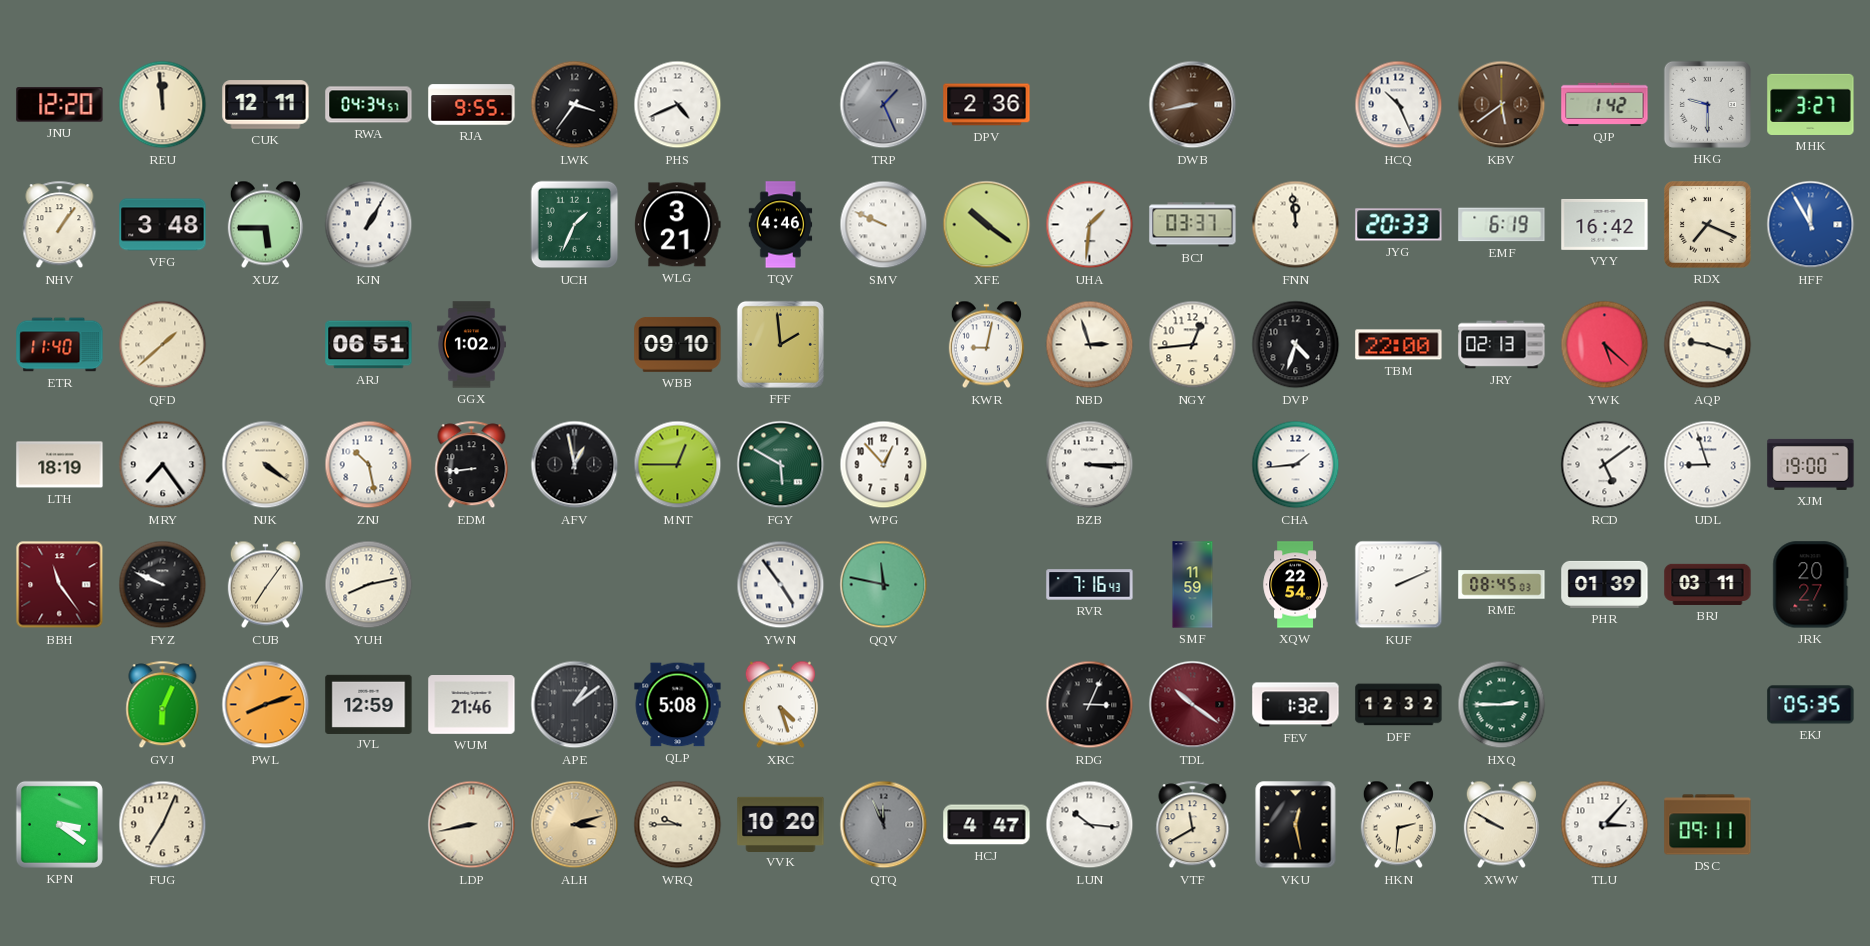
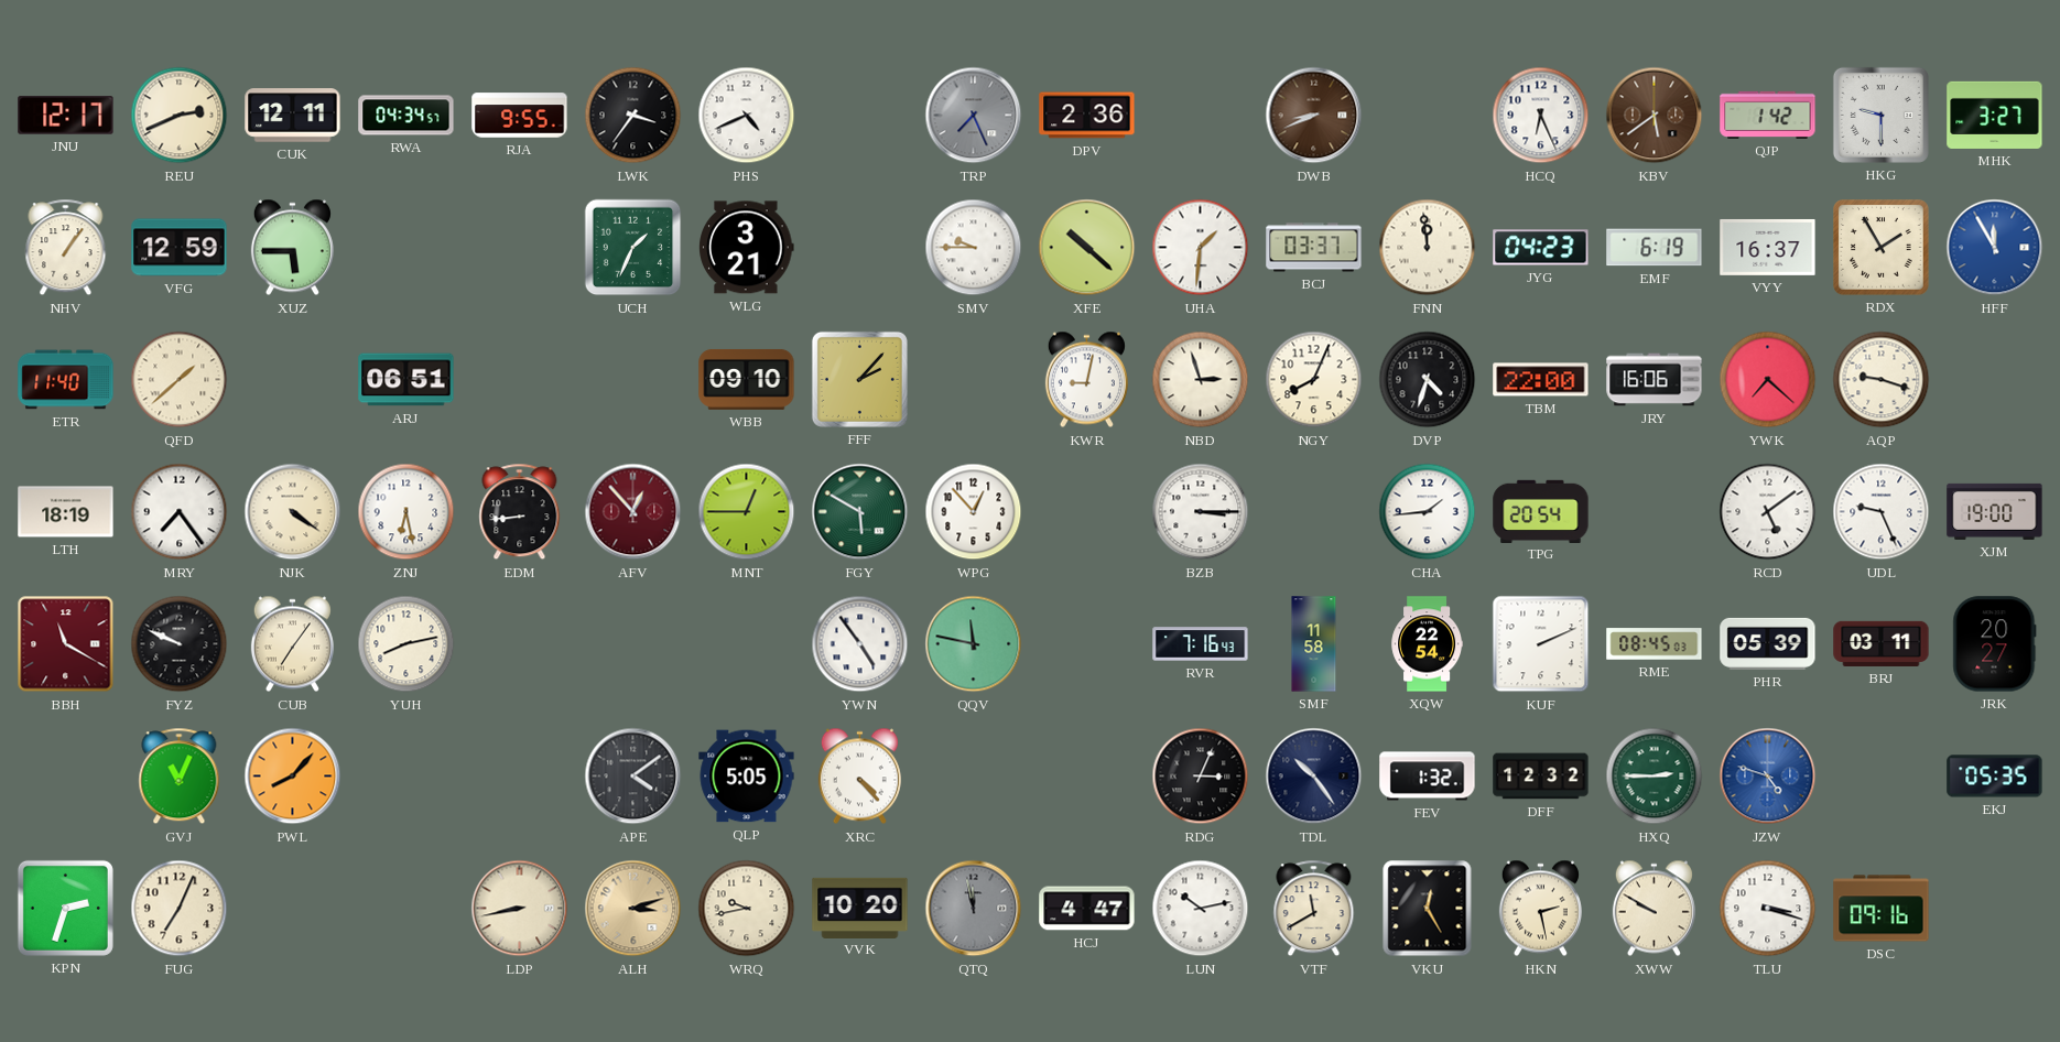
JNU: 12:20 -> 12:17 (66, 116)
REU: 11:59 -> 2:41 (180, 116)
TRP: 1:26 -> 7:26 (974, 116)
DWB: 8:43 -> 8:41 (1314, 116)
HCQ: 10:26 -> 6:26 (1541, 116)
VFG: 3:48 -> 12:59 (180, 248)
KJN: 1:05 -> none (369, 225)
TQV: 4:46 -> none (781, 225)
SMV: 9:49 -> 9:45 (974, 248)
XFE: 10:21 -> 10:22 (1087, 248)
JYG: 20:33 -> 04:23 (1541, 248)
VYY: 16:42 -> 16:37 (1768, 247)
RDX: 7:19 -> 1:55 (1882, 248)
GGX: 1:02 -> none (471, 345)
FFF: 1:59 -> 2:07 (859, 379)
NGY: 12:44 -> 8:04 (1314, 380)
JRY: 02:13 -> 16:06 (1655, 380)
YWK: 5:22 -> 7:22 (1768, 380)
ZNJ: 10:28 -> 6:28 (406, 512)
AFV: 12:58 -> 12:53 (633, 512)
AFV dial: black -> burgundy (633, 512)
TPG: none -> 20:54 (1541, 511)
UDL: 8:57 -> 9:26 (1882, 512)
BBH: 11:24 -> 11:20 (66, 644)
SMF: 11:59 -> 11:58 (1314, 644)
PHR: 01:39 -> 05:39 (1768, 643)
GVJ: 6:04 -> 11:04 (180, 777)
PWL: 8:12 -> 8:07 (293, 777)
JVL: 12:59 -> none (369, 704)
WUM: 21:46 -> none (472, 705)
APE: 1:09 -> 4:09 (633, 777)
QLP: 5:08 -> 5:05 (747, 777)
XRC: 4:27 -> 4:23 (859, 777)
TDL: 10:21 -> 10:24 (1314, 777)
TDL dial: burgundy -> navy (1314, 777)
JZW: none -> 4:48 (1768, 777)
KPN: 3:21 -> 2:33 (65, 908)
WRQ: 9:45 -> 9:43 (747, 909)
QTQ: 11:56 -> 11:58 (974, 909)
LUN: 10:16 -> 10:13 (1201, 909)
VKU: 12:28 -> 12:25 (1428, 909)
HKN: 2:31 -> 2:28 (1540, 909)
TLU: 3:07 -> 3:18 (1768, 909)
DSC: 09:11 -> 09:16 (1882, 909)
